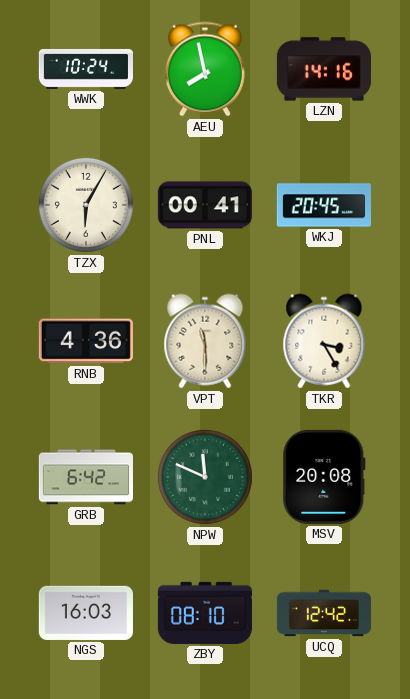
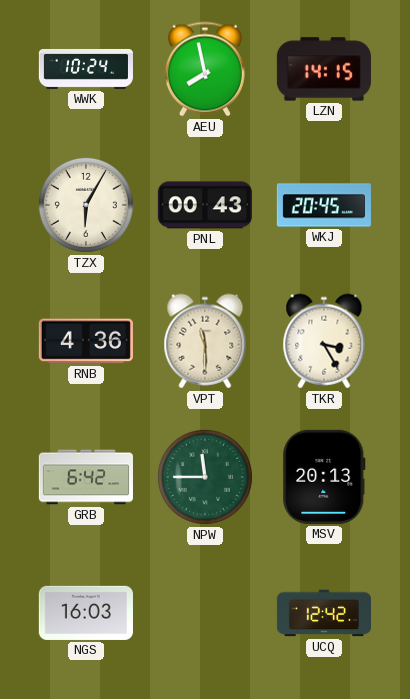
LZN: 14:16 -> 14:15 (324, 69)
PNL: 00:41 -> 00:43 (205, 205)
NPW: 11:49 -> 11:45 (205, 477)
MSV: 20:08 -> 20:13 (324, 477)
ZBY: 08:10 -> none (205, 613)
